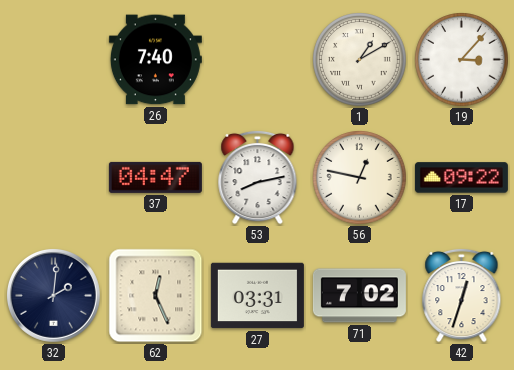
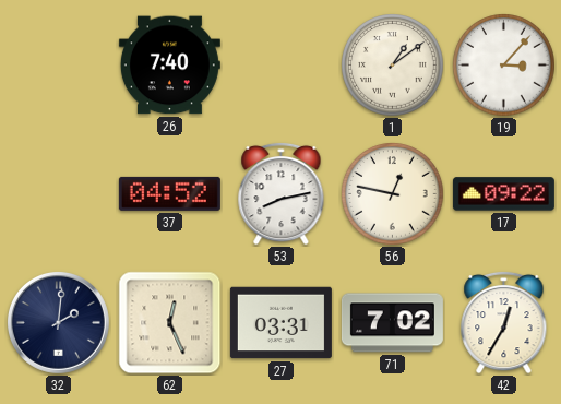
1: 1:10 -> 1:09 (393, 66)
37: 04:47 -> 04:52 (169, 193)
42: 12:33 -> 12:35 (504, 322)
